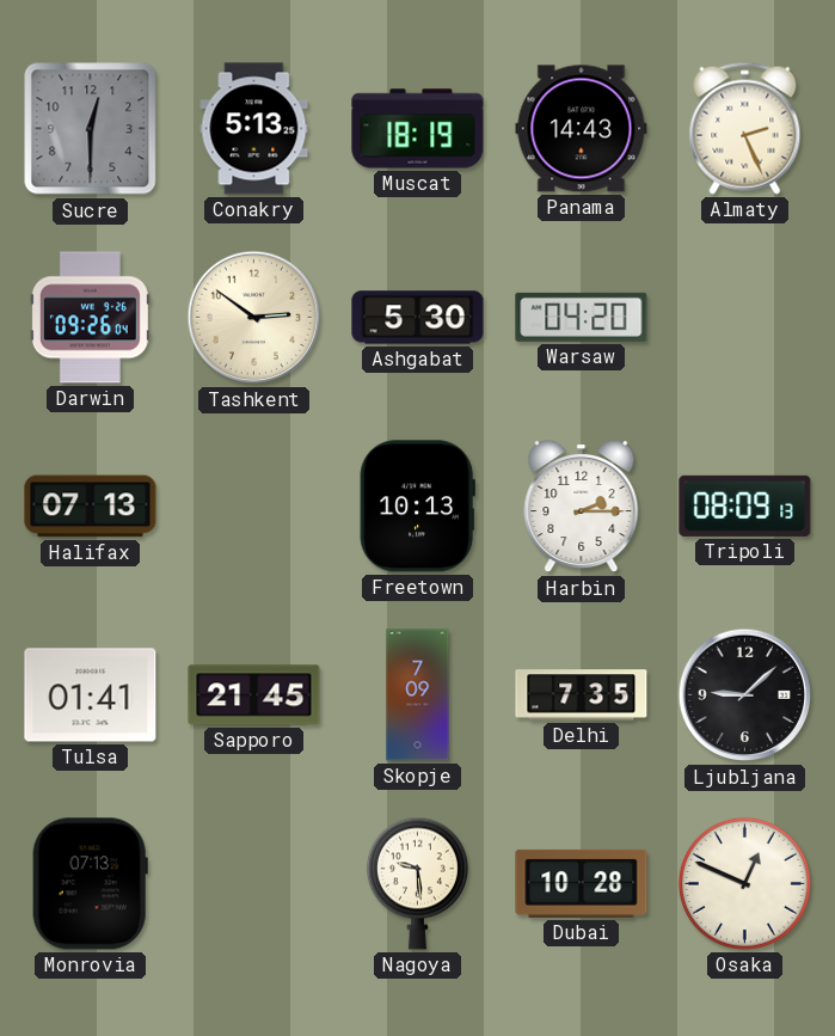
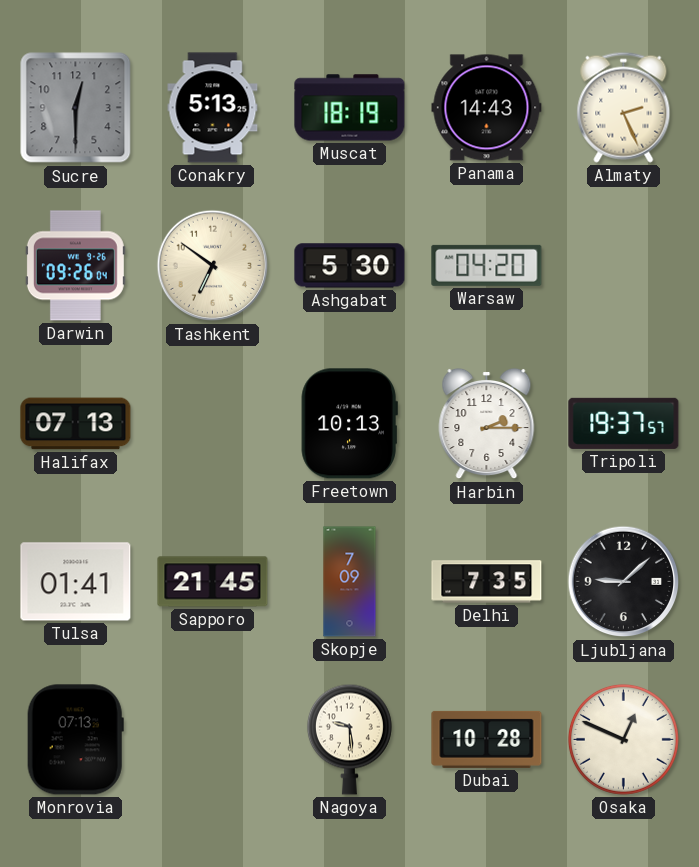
Tashkent: 2:51 -> 6:51 (213, 266)
Tripoli: 08:09 -> 19:37 (624, 423)
